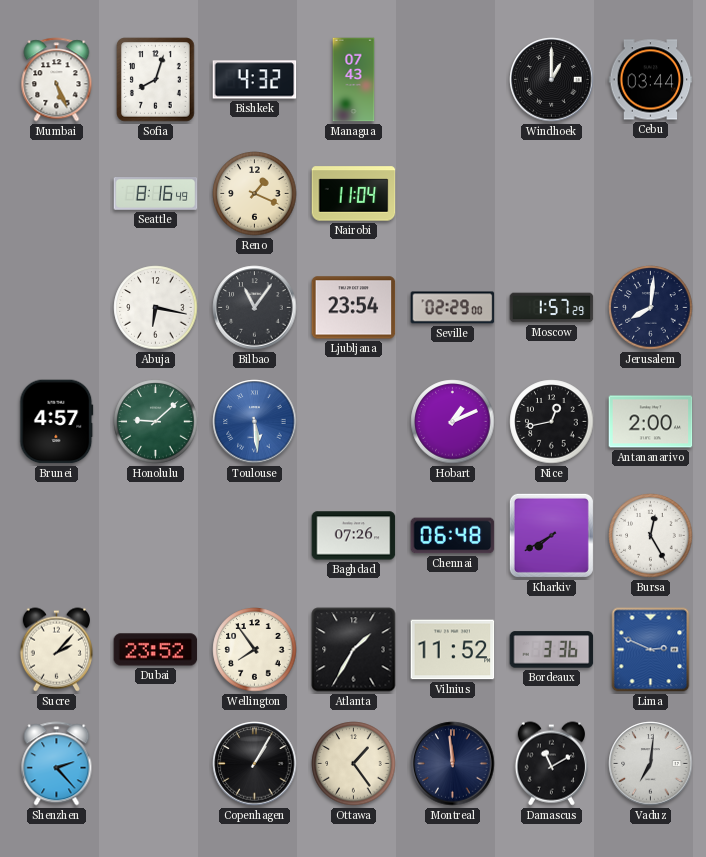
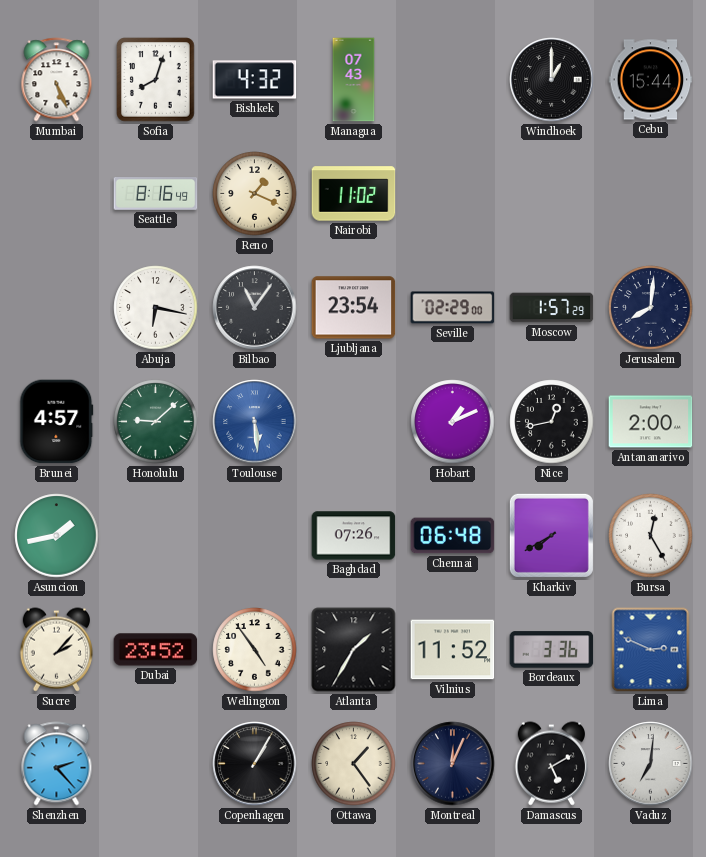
Cebu: 03:44 -> 15:44 (651, 80)
Nairobi: 11:04 -> 11:02 (354, 194)
Asuncion: none -> 1:43 (57, 536)
Wellington: 7:54 -> 4:54 (255, 650)
Montreal: 11:59 -> 12:04 (453, 764)
Damascus: 11:10 -> 5:10 (551, 764)
